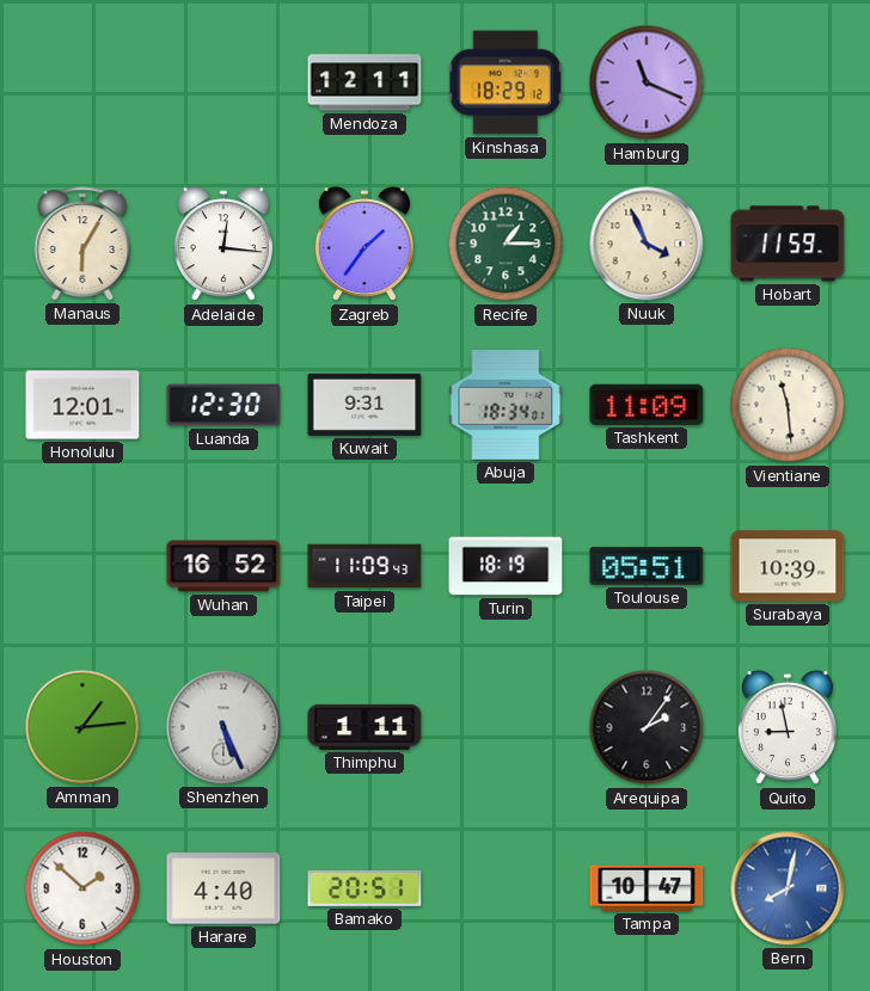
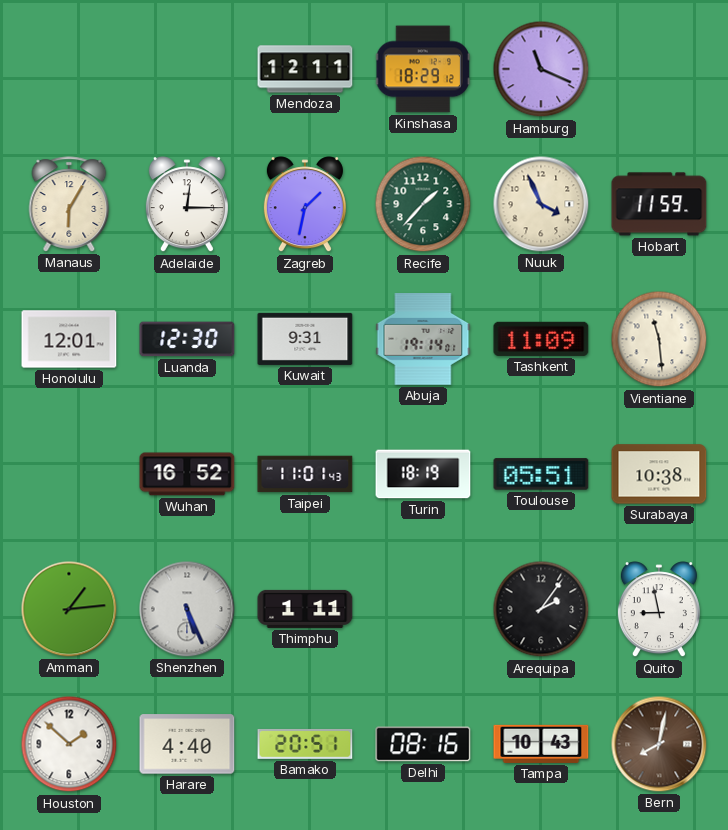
Adelaide: 12:16 -> 12:15 (187, 205)
Zagreb: 1:36 -> 1:32 (305, 205)
Recife: 1:15 -> 1:37 (423, 204)
Abuja: 18:34 -> 19:14 (423, 339)
Taipei: 11:09 -> 11:01 (305, 474)
Surabaya: 10:39 -> 10:38 (659, 474)
Delhi: none -> 08:16 (423, 744)
Tampa: 10:47 -> 10:43 (541, 744)
Bern dial: blue -> brown (659, 744)
